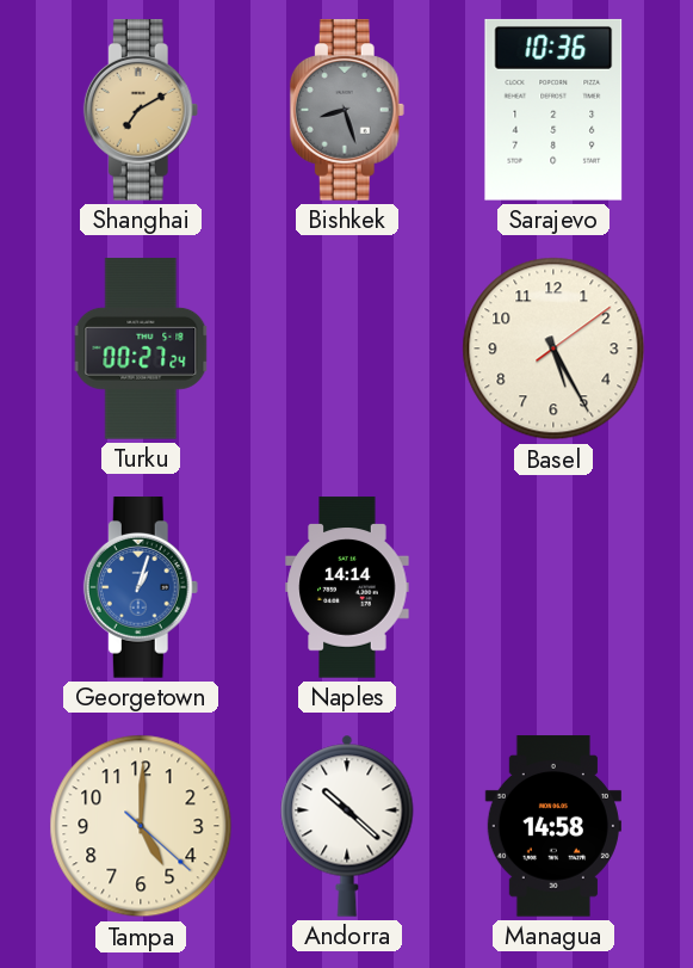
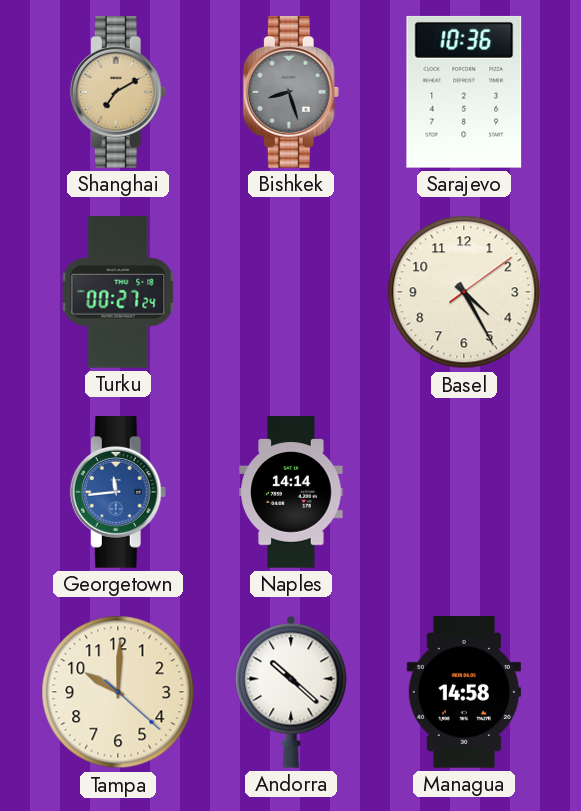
Basel: 5:25 -> 4:25 (464, 292)
Georgetown: 1:03 -> 11:44 (118, 492)
Tampa: 5:00 -> 10:00 (118, 692)
